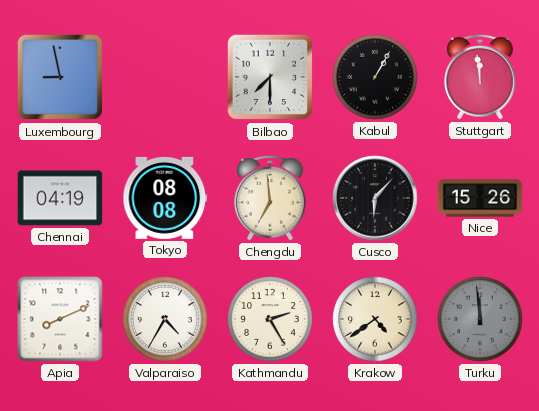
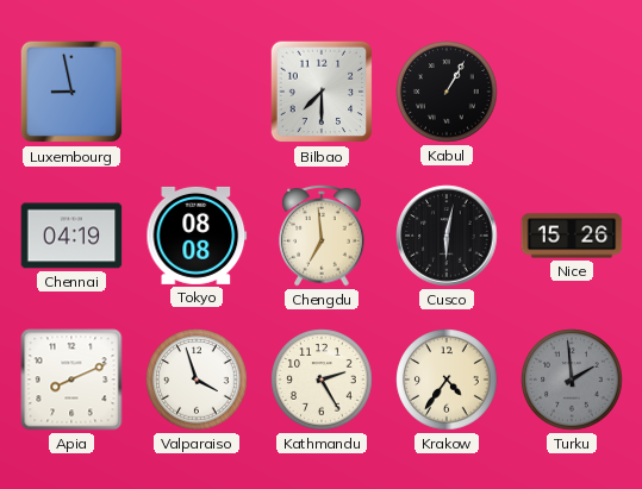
Stuttgart: 11:59 -> none (480, 77)
Cusco: 6:07 -> 6:02 (447, 236)
Valparaiso: 4:35 -> 3:57 (197, 380)
Krakow: 4:39 -> 4:36 (447, 380)
Turku: 11:59 -> 1:59 (572, 380)
